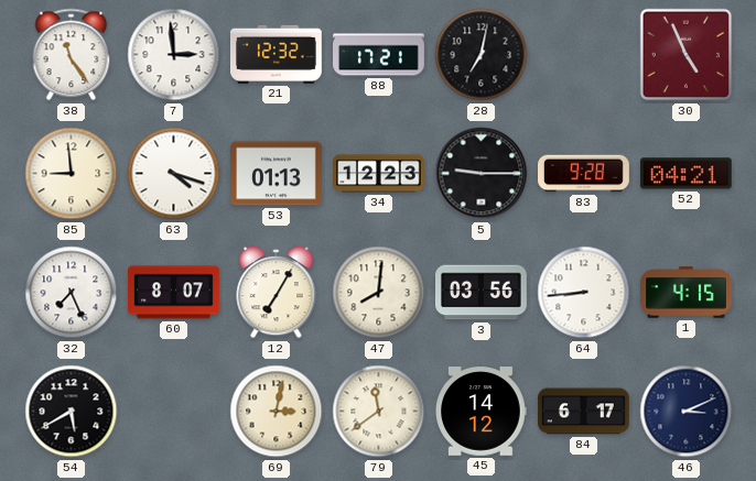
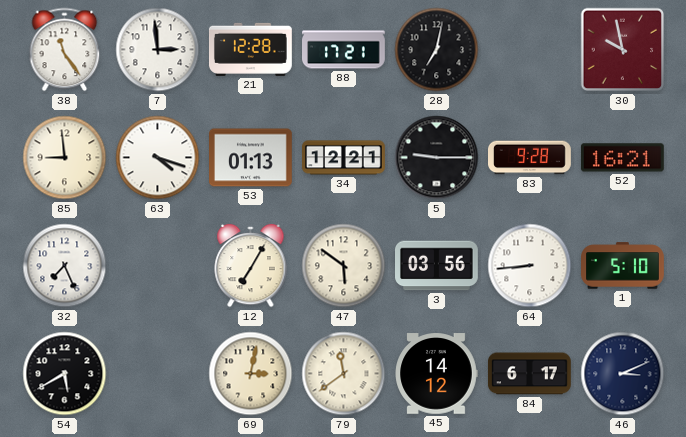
21: 12:32 -> 12:28 (251, 49)
30: 4:56 -> 9:58 (623, 50)
34: 12:23 -> 12:21 (344, 158)
52: 04:21 -> 16:21 (622, 158)
60: 8:07 -> none (174, 293)
47: 8:01 -> 5:51 (344, 266)
1: 4:15 -> 5:10 (623, 266)
